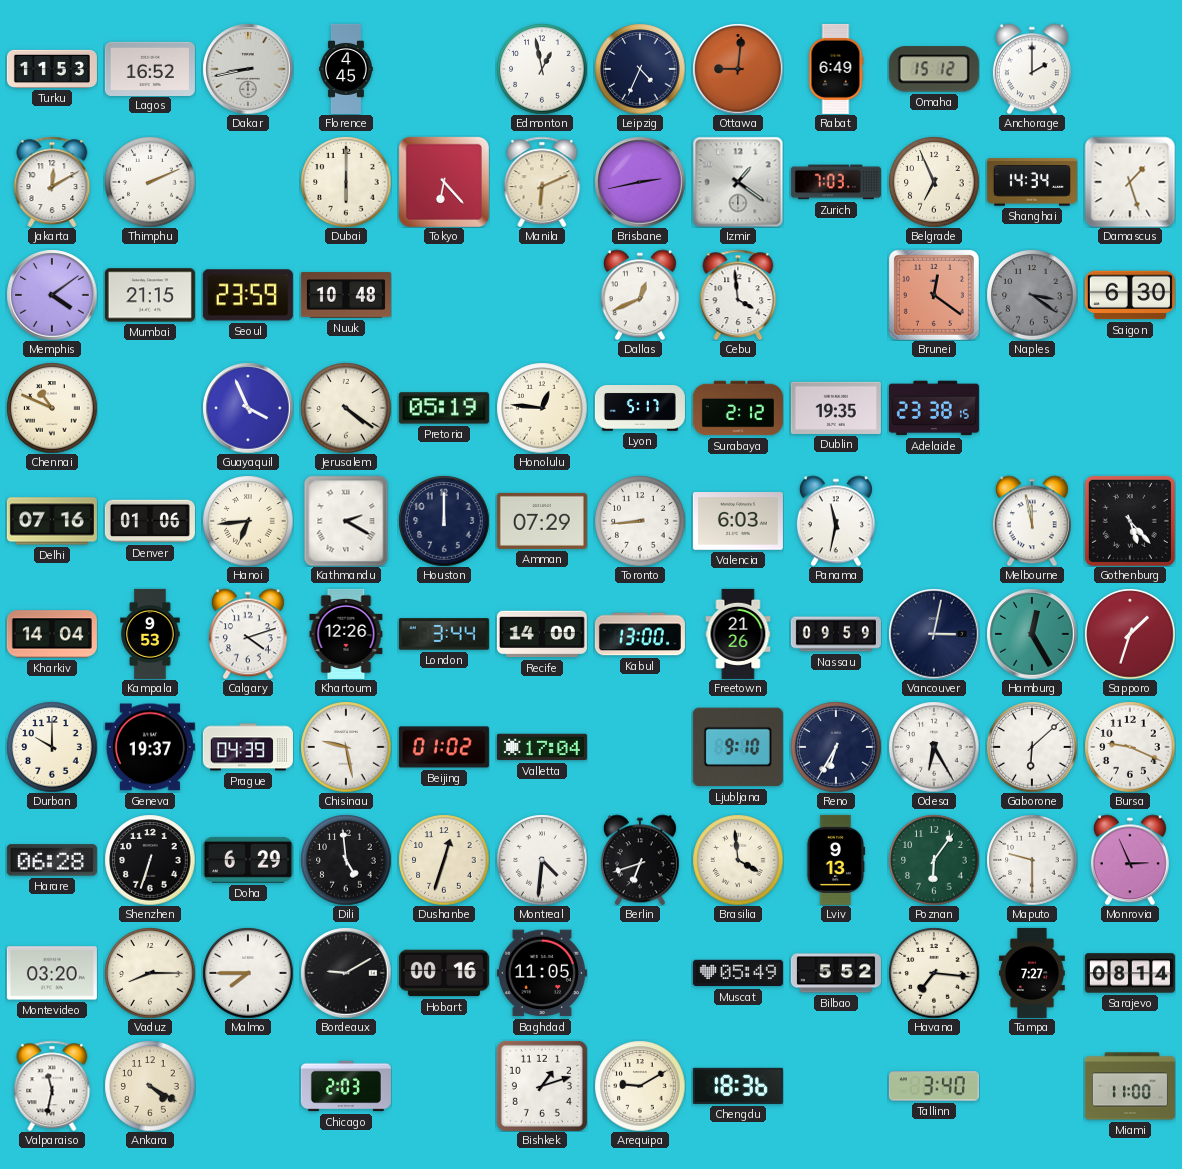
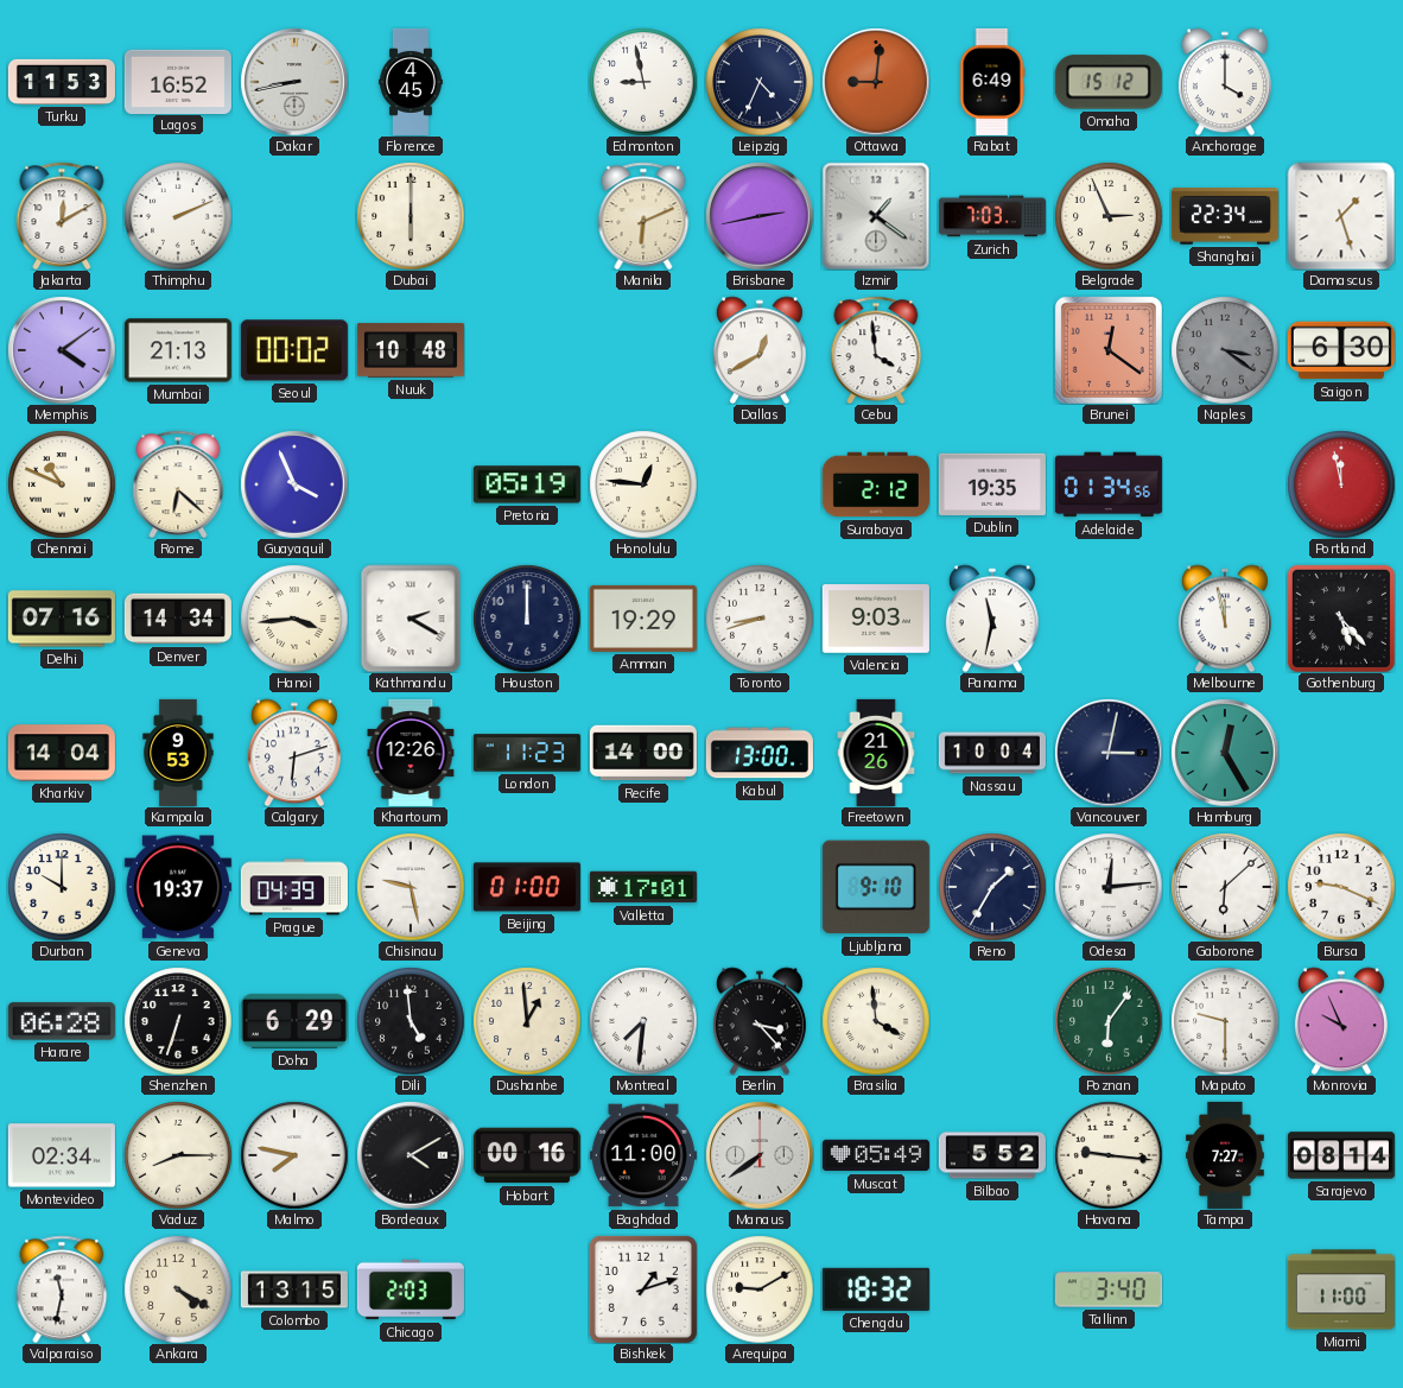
Edmonton: 12:58 -> 8:58 (643, 82)
Anchorage: 2:00 -> 4:00 (1225, 82)
Tokyo: 6:23 -> none (444, 182)
Belgrade: 6:56 -> 2:56 (1109, 216)
Shanghai: 14:34 -> 22:34 (1225, 216)
Mumbai: 21:15 -> 21:13 (178, 350)
Seoul: 23:59 -> 00:02 (294, 350)
Dallas: 12:41 -> 12:40 (760, 350)
Rome: none -> 6:22 (178, 483)
Jerusalem: 4:21 -> none (346, 408)
Lyon: 5:17 -> none (640, 409)
Adelaide: 23:38 -> 01:34 (1109, 484)
Portland: none -> 11:58 (1341, 484)
Denver: 01:06 -> 14:34 (178, 619)
Hanoi: 6:44 -> 3:44 (294, 619)
Amman: 07:29 -> 19:29 (643, 619)
Toronto: 8:44 -> 8:42 (760, 619)
Valencia: 6:03 -> 9:03 (876, 620)
Calgary: 4:12 -> 6:12 (294, 753)
London: 3:44 -> 11:23 (527, 753)
Nassau: 09:59 -> 10:04 (992, 753)
Sapporo: 1:33 -> none (1130, 634)
Beijing: 01:02 -> 01:00 (527, 887)
Valletta: 17:04 -> 17:01 (643, 887)
Reno: 6:35 -> 1:35 (992, 887)
Odesa: 6:25 -> 12:14 (1109, 887)
Dushanbe: 12:33 -> 12:59 (527, 1021)
Montreal: 4:31 -> 7:31 (643, 1021)
Berlin: 6:42 -> 3:23 (760, 1021)
Lviv: 9:13 -> none (836, 860)
Monrovia: 2:56 -> 9:56 (1341, 1021)
Montevideo: 03:20 -> 02:34 (62, 1155)
Malmo: 7:45 -> 7:47 (294, 1155)
Bordeaux: 9:10 -> 4:10 (411, 1155)
Baghdad: 11:05 -> 11:00 (643, 1155)
Manaus: none -> 7:39 (760, 1155)
Havana: 7:16 -> 9:16 (1109, 1155)
Colombo: none -> 13:15 (294, 1289)
Chengdu: 18:36 -> 18:32 (876, 1289)
